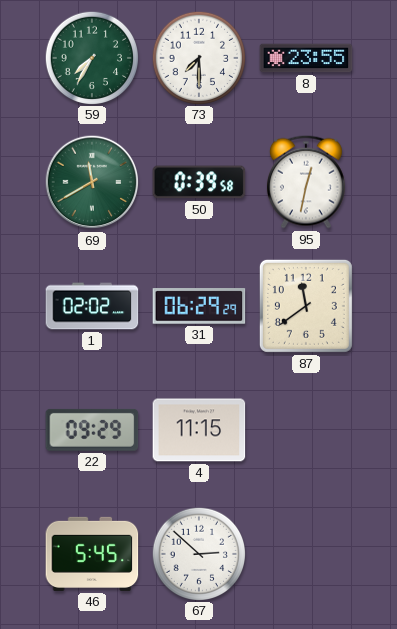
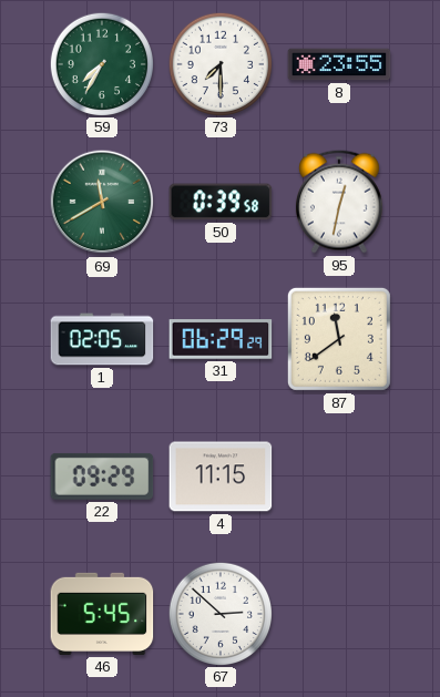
1: 02:02 -> 02:05 (102, 339)
